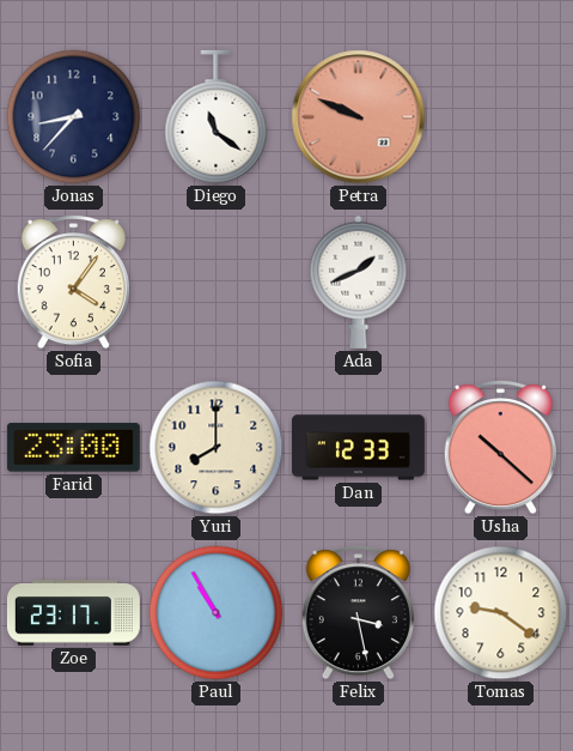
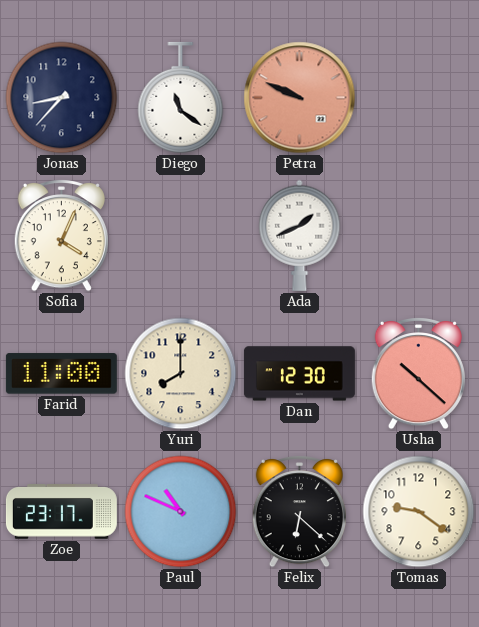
Sofia: 4:06 -> 4:04 (61, 236)
Farid: 23:00 -> 11:00 (61, 374)
Dan: 12:33 -> 12:30 (299, 374)
Paul: 10:55 -> 10:49 (181, 512)
Felix: 3:28 -> 6:22 (299, 512)
